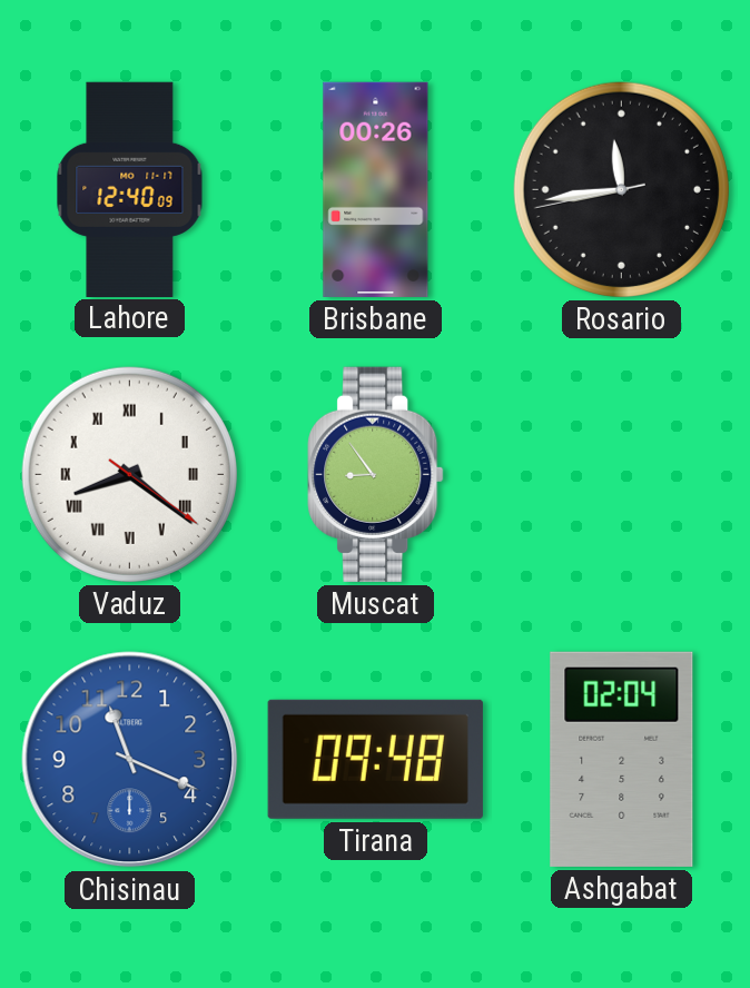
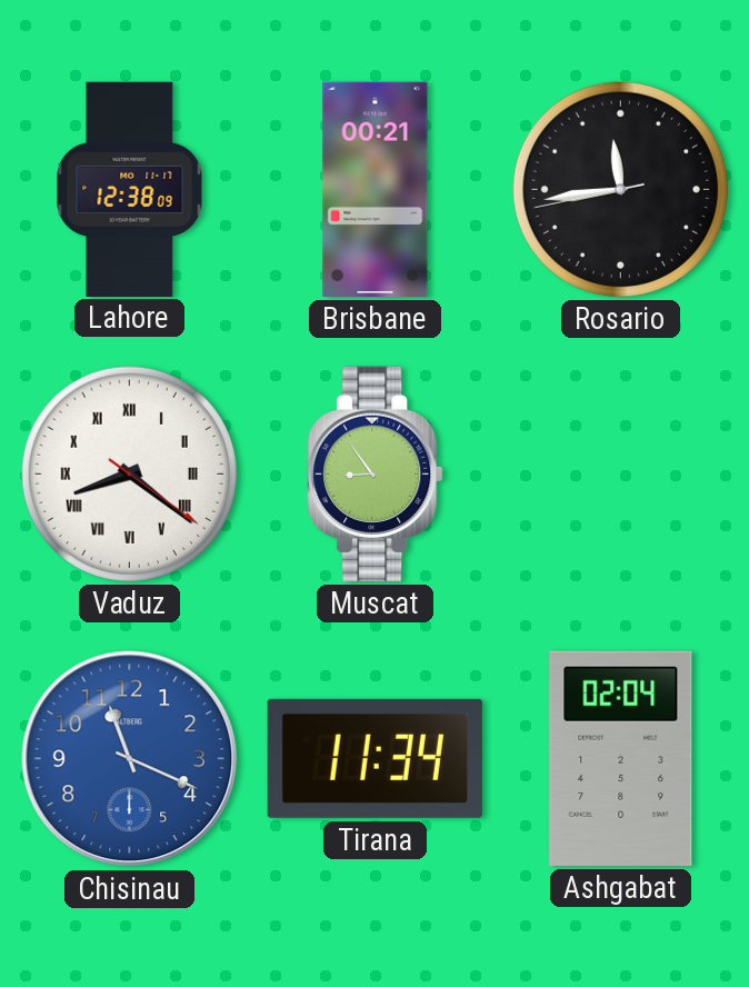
Lahore: 12:40 -> 12:38 (130, 189)
Brisbane: 00:26 -> 00:21 (376, 189)
Tirana: 09:48 -> 11:34 (374, 758)
